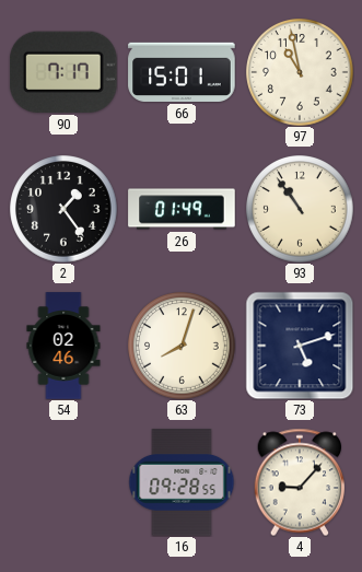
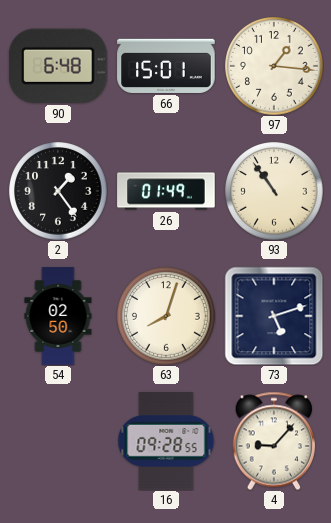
90: 7:17 -> 6:48 (58, 66)
97: 10:58 -> 1:16 (274, 66)
54: 02:46 -> 02:50 (58, 316)
